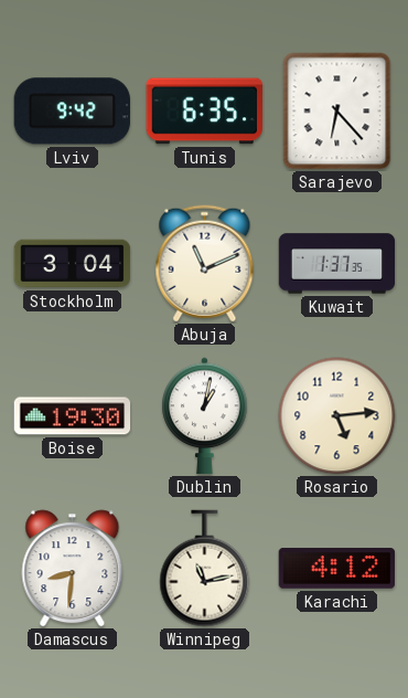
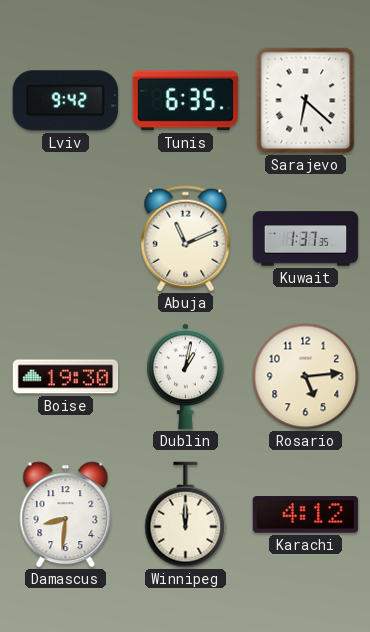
Sarajevo: 6:23 -> 6:22 (306, 101)
Stockholm: 3:04 -> none (73, 264)
Winnipeg: 11:13 -> 12:00 (186, 515)
